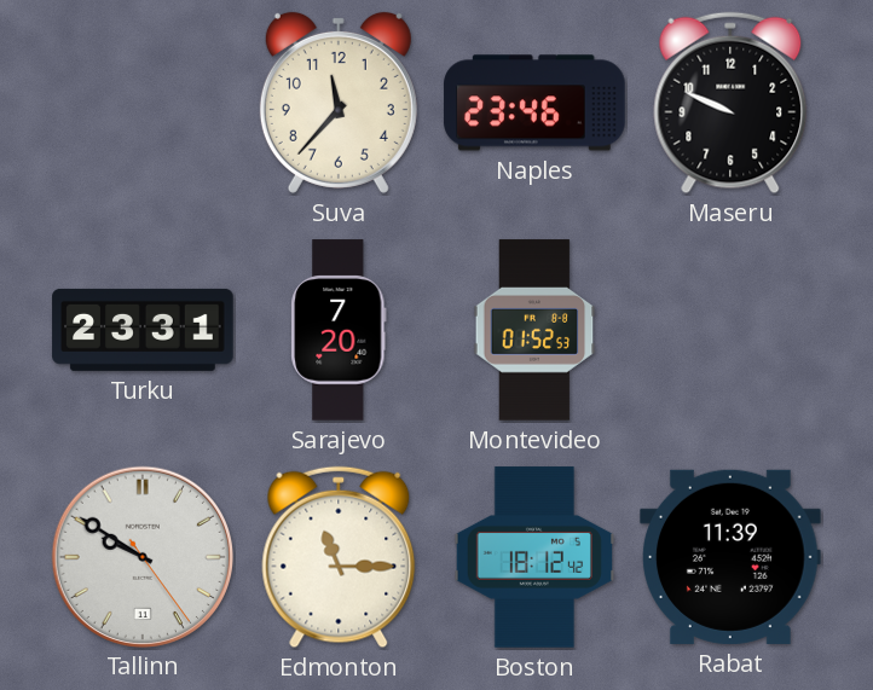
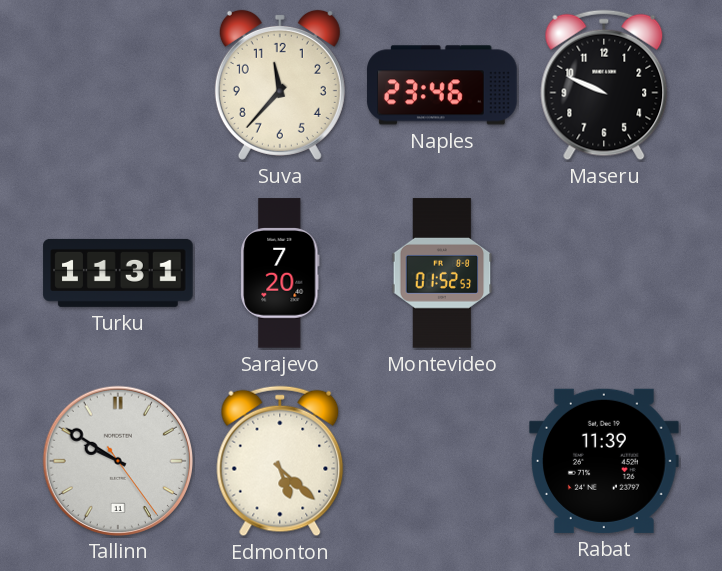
Turku: 23:31 -> 11:31 (118, 273)
Edmonton: 11:15 -> 5:22 (280, 461)
Boston: 18:12 -> none (533, 557)
